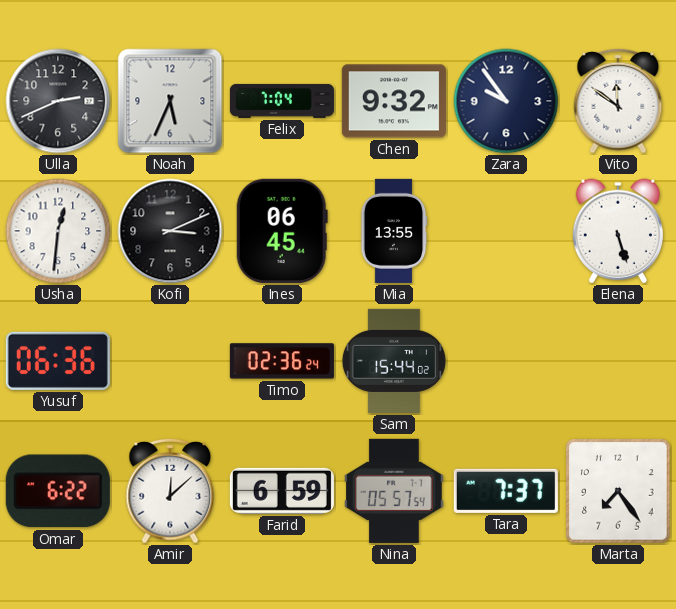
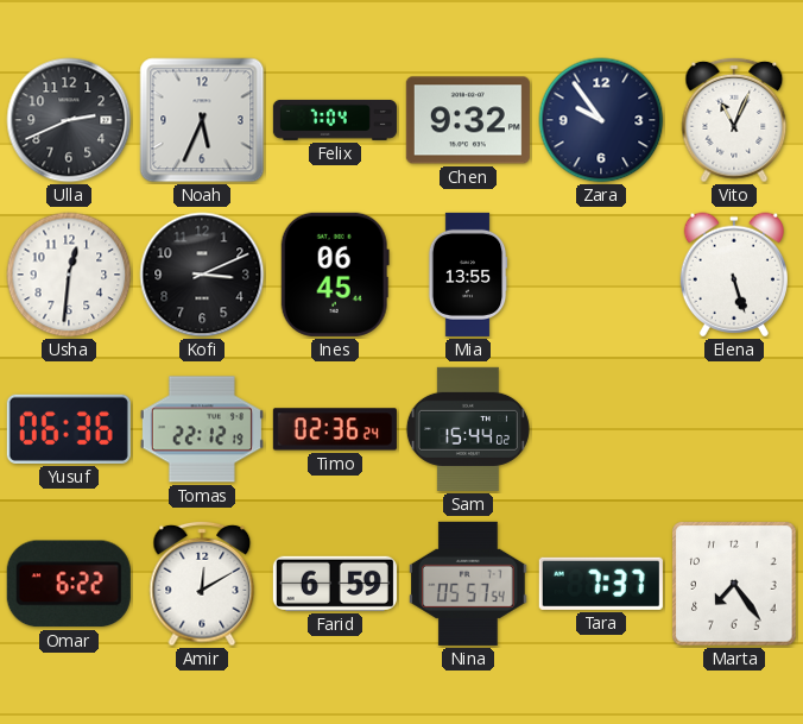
Vito: 11:51 -> 11:04 (734, 120)
Tomas: none -> 22:12 (202, 429)
Amir: 12:08 -> 12:10 (202, 584)
